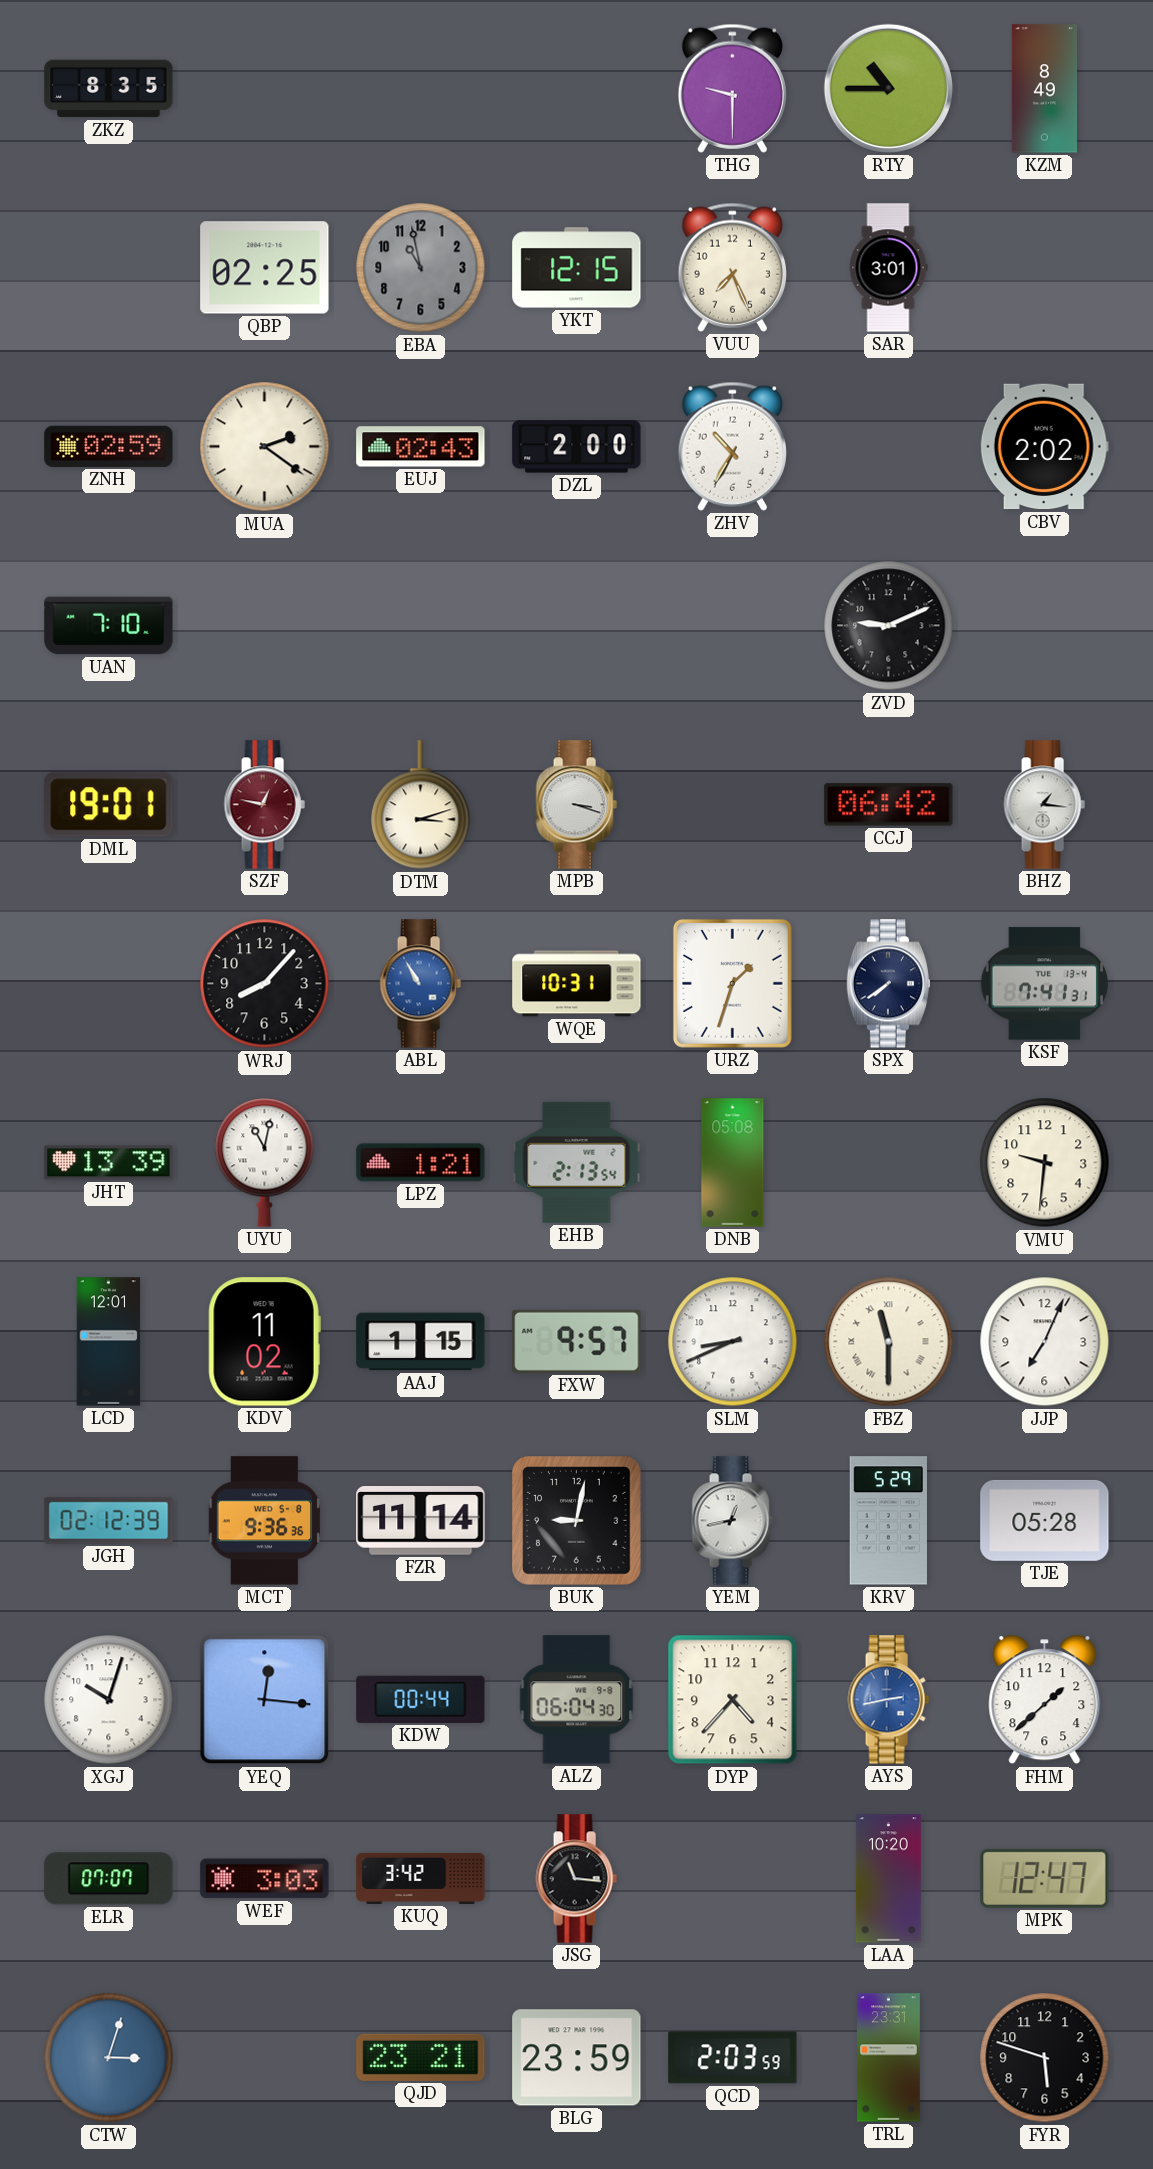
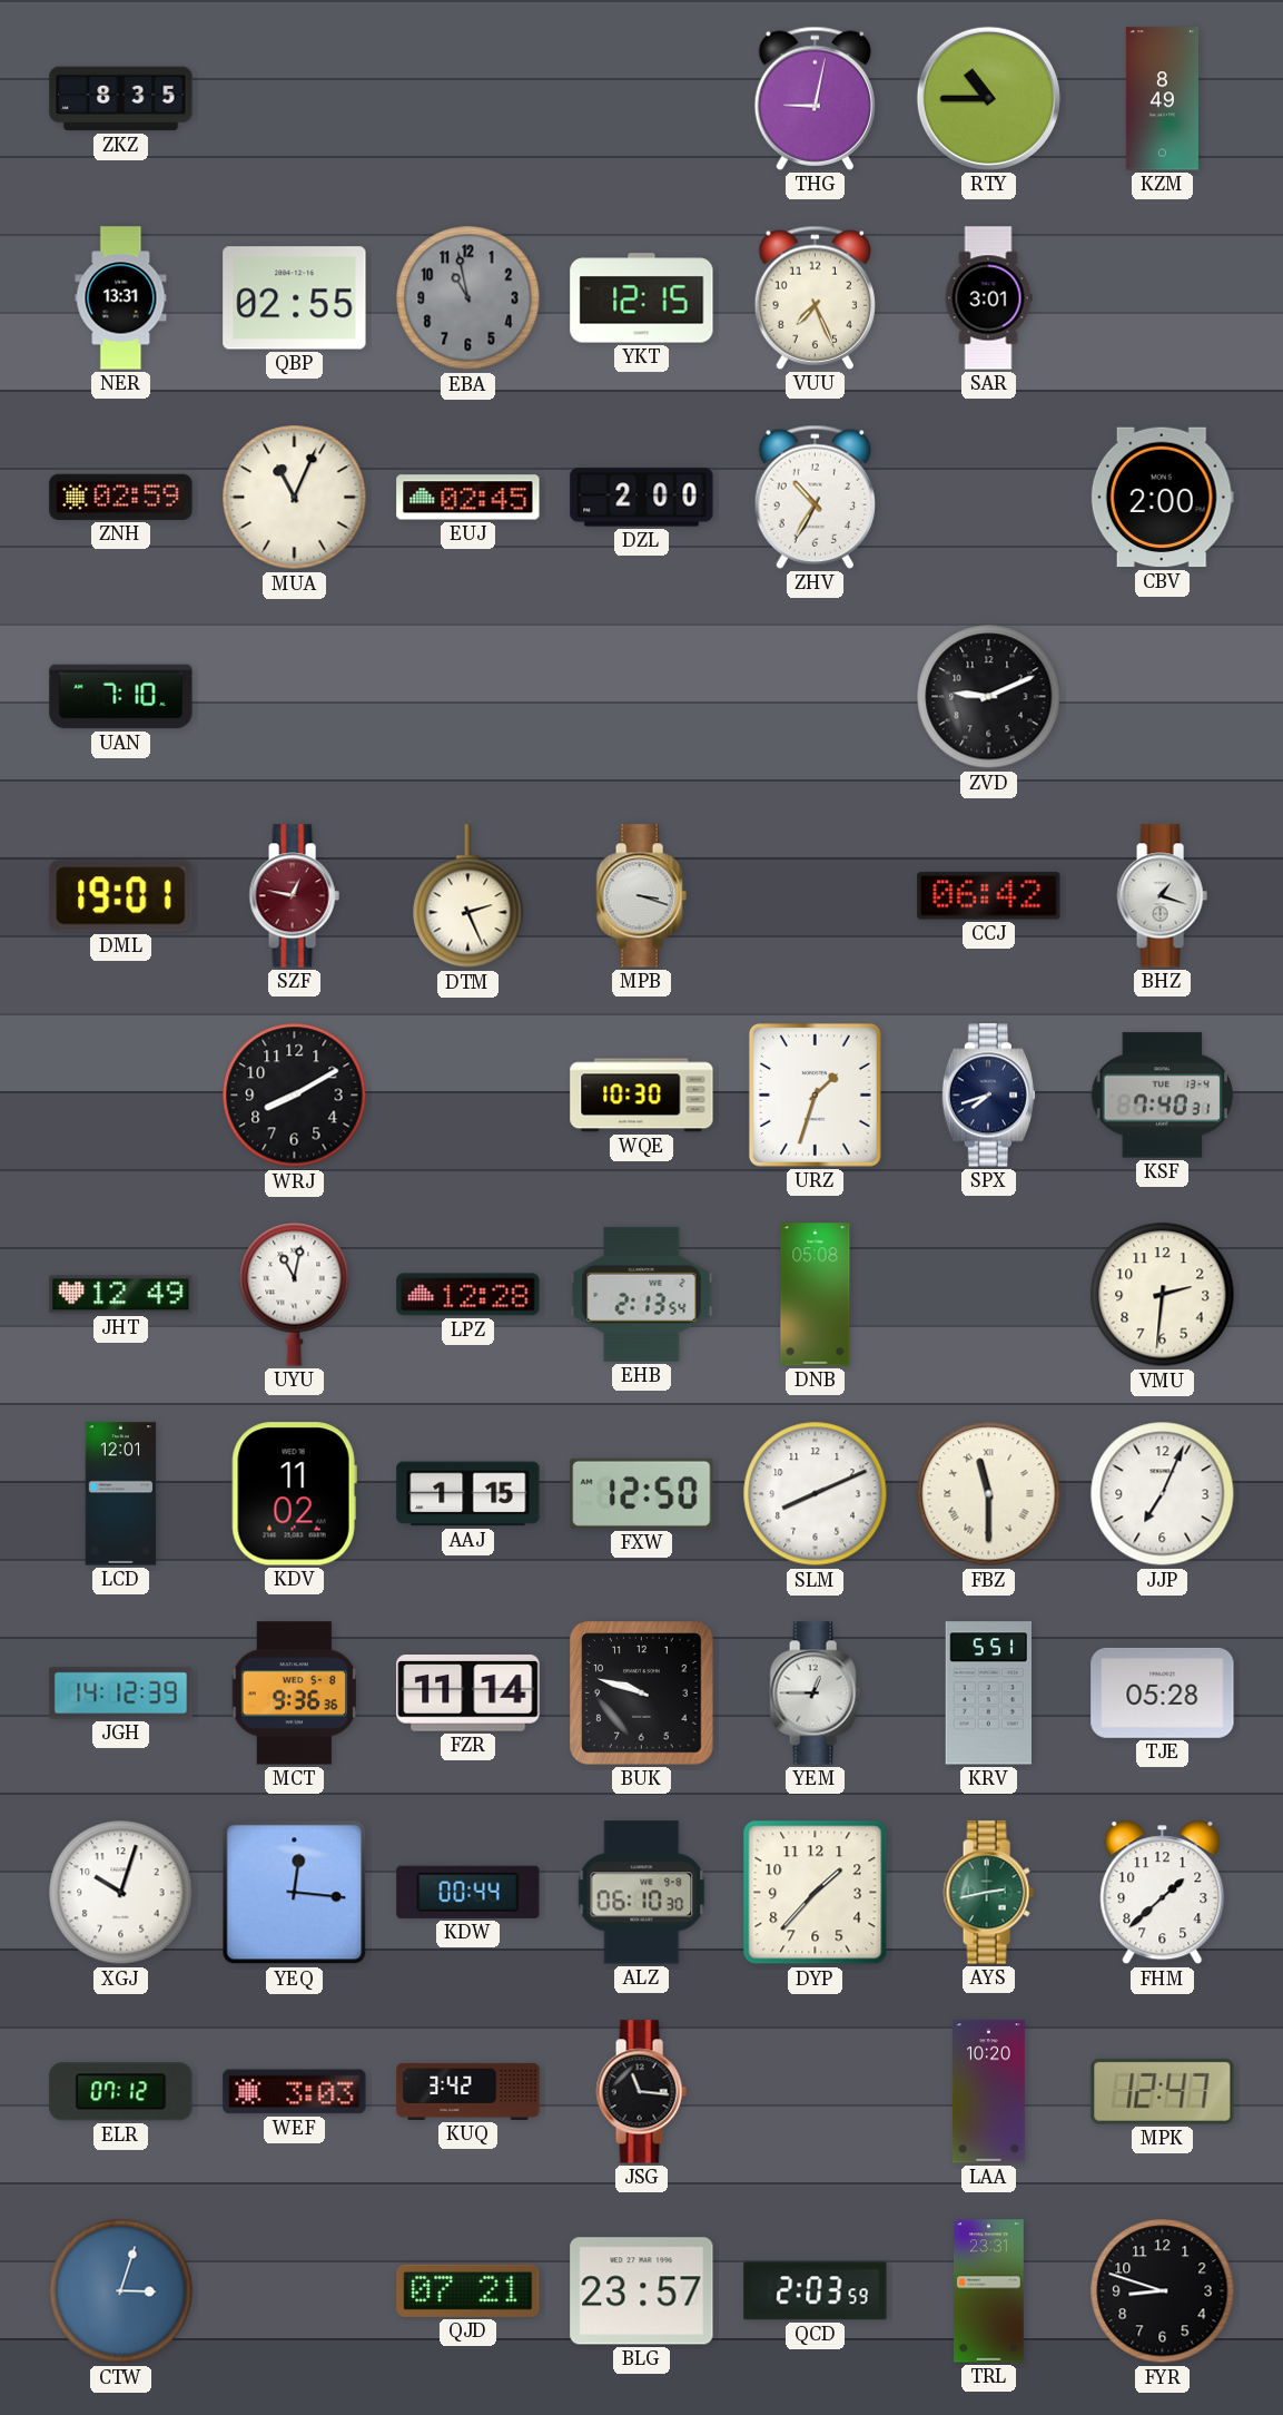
THG: 9:30 -> 9:02 (815, 98)
NER: none -> 13:31 (121, 298)
QBP: 02:25 -> 02:55 (295, 298)
MUA: 2:21 -> 11:04 (295, 498)
EUJ: 02:43 -> 02:45 (468, 498)
CBV: 2:02 -> 2:00 (1162, 498)
DTM: 3:12 -> 2:26 (468, 896)
BHZ: 1:16 -> 1:18 (1162, 896)
WRJ: 8:07 -> 8:10 (295, 1096)
ABL: 10:55 -> none (420, 984)
WQE: 10:31 -> 10:30 (642, 1096)
SPX: 7:39 -> 7:42 (988, 1096)
KSF: 7:41 -> 7:40 (1162, 1096)
JHT: 13:39 -> 12:49 (121, 1295)
LPZ: 1:21 -> 12:28 (468, 1295)
VMU: 9:31 -> 2:31 (1163, 1295)
FXW: 9:57 -> 12:50 (642, 1493)
SLM: 8:41 -> 8:11 (816, 1494)
JGH: 02:12 -> 14:12 (121, 1694)
BUK: 9:02 -> 9:48 (642, 1694)
YEM: 12:43 -> 12:45 (815, 1694)
KRV: 5:29 -> 5:51 (988, 1694)
ALZ: 06:04 -> 06:10 (642, 1893)
DYP: 4:37 -> 1:37 (816, 1893)
AYS dial: blue -> green (988, 1893)
ELR: 07:07 -> 07:12 (121, 2092)
QJD: 23:21 -> 07:21 (468, 2290)
BLG: 23:59 -> 23:57 (642, 2291)
FYR: 5:48 -> 8:48 (1163, 2291)
